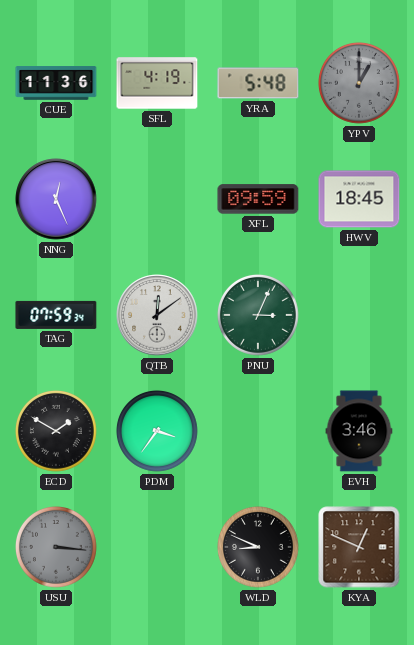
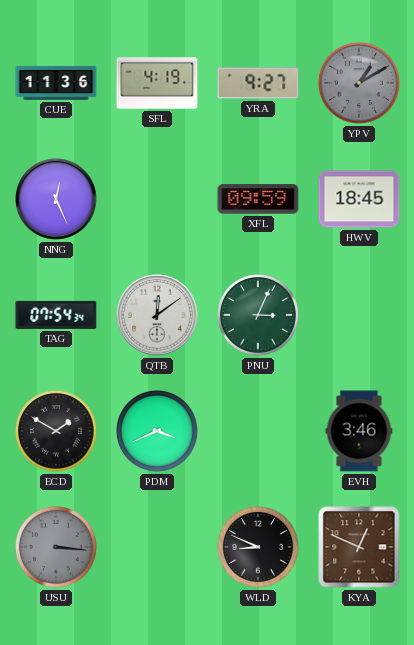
YRA: 5:48 -> 9:27 (258, 83)
YPV: 1:00 -> 1:10 (359, 83)
TAG: 07:59 -> 07:54 (56, 315)
PDM: 3:36 -> 3:41 (157, 431)
